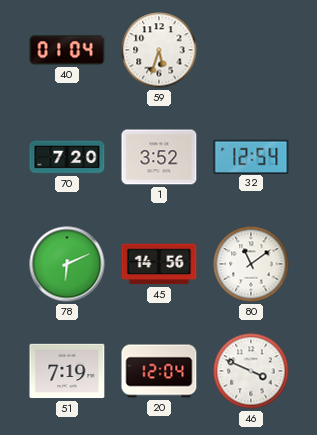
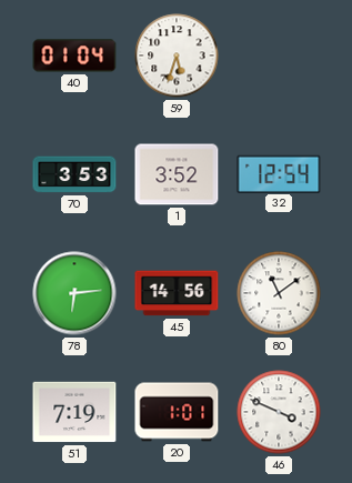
70: 7:20 -> 3:53 (74, 174)
78: 6:11 -> 6:14 (74, 293)
20: 12:04 -> 1:01 (177, 412)
